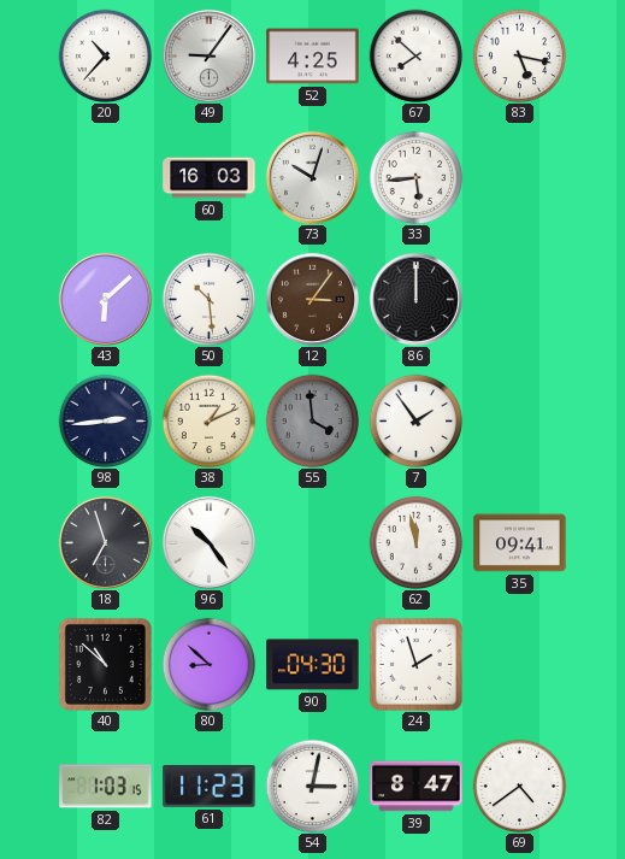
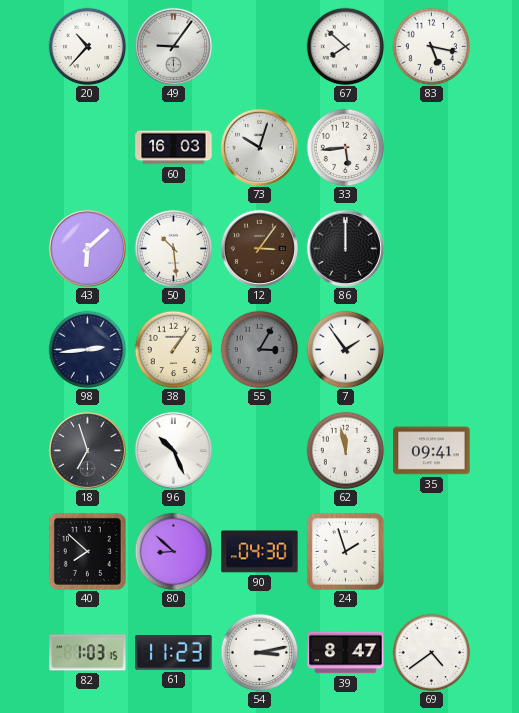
52: 4:25 -> none (313, 57)
38: 1:11 -> 1:06 (173, 349)
55: 3:59 -> 3:05 (259, 349)
96: 10:24 -> 10:26 (173, 450)
40: 10:52 -> 7:52 (87, 551)
54: 3:02 -> 3:13 (259, 652)
